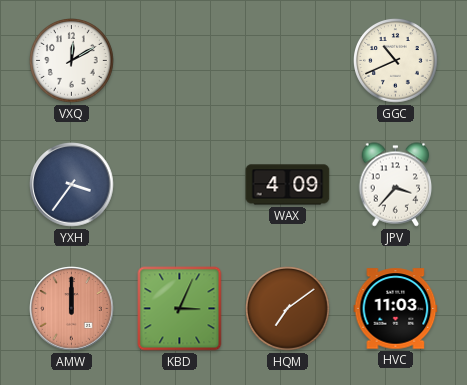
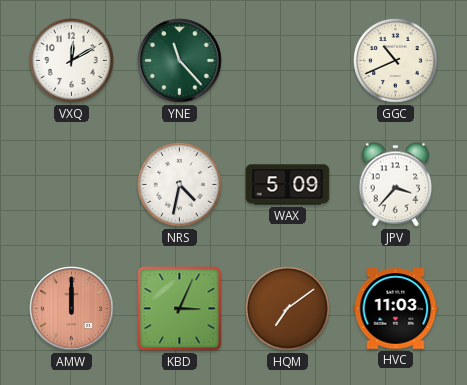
YNE: none -> 11:23 (180, 61)
YXH: 3:36 -> none (72, 185)
NRS: none -> 4:32 (180, 185)
WAX: 4:09 -> 5:09 (288, 185)
